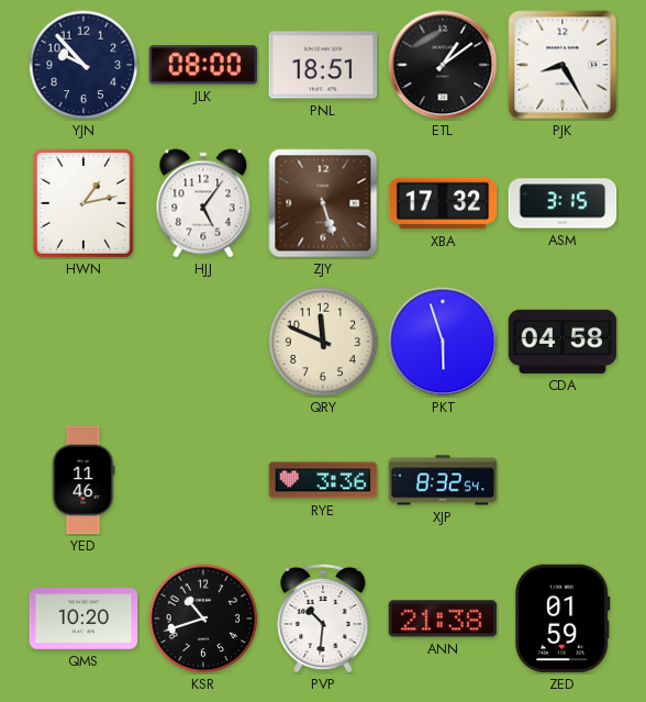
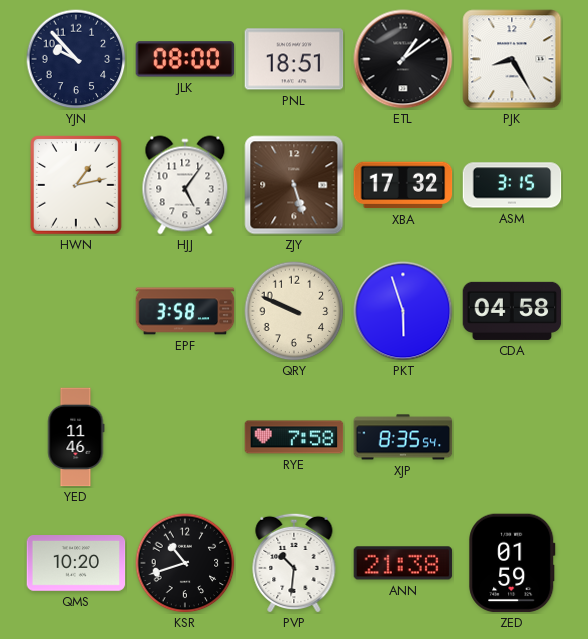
EPF: none -> 3:58 (185, 311)
QRY: 11:49 -> 9:49 (294, 311)
RYE: 3:36 -> 7:58 (294, 437)
XJP: 8:32 -> 8:35 (403, 437)
